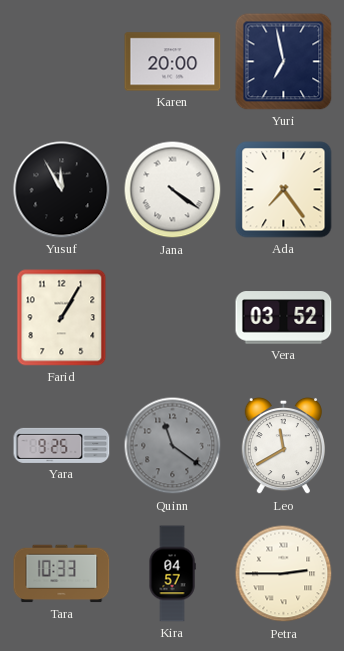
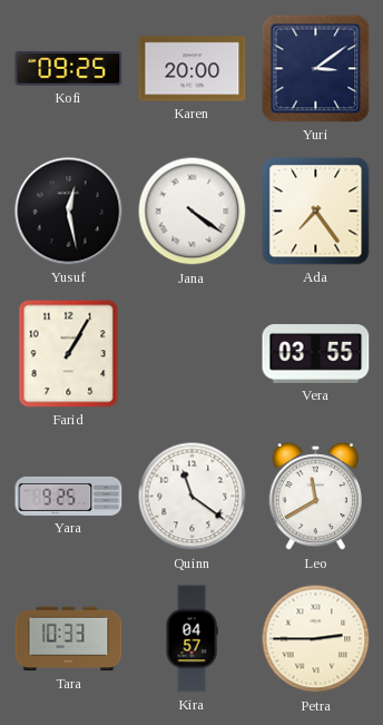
Kofi: none -> 09:25 (69, 69)
Yuri: 6:58 -> 3:09 (316, 69)
Yusuf: 11:55 -> 12:28 (69, 212)
Vera: 03:52 -> 03:55 (316, 354)
Quinn dial: grey -> white (193, 497)
